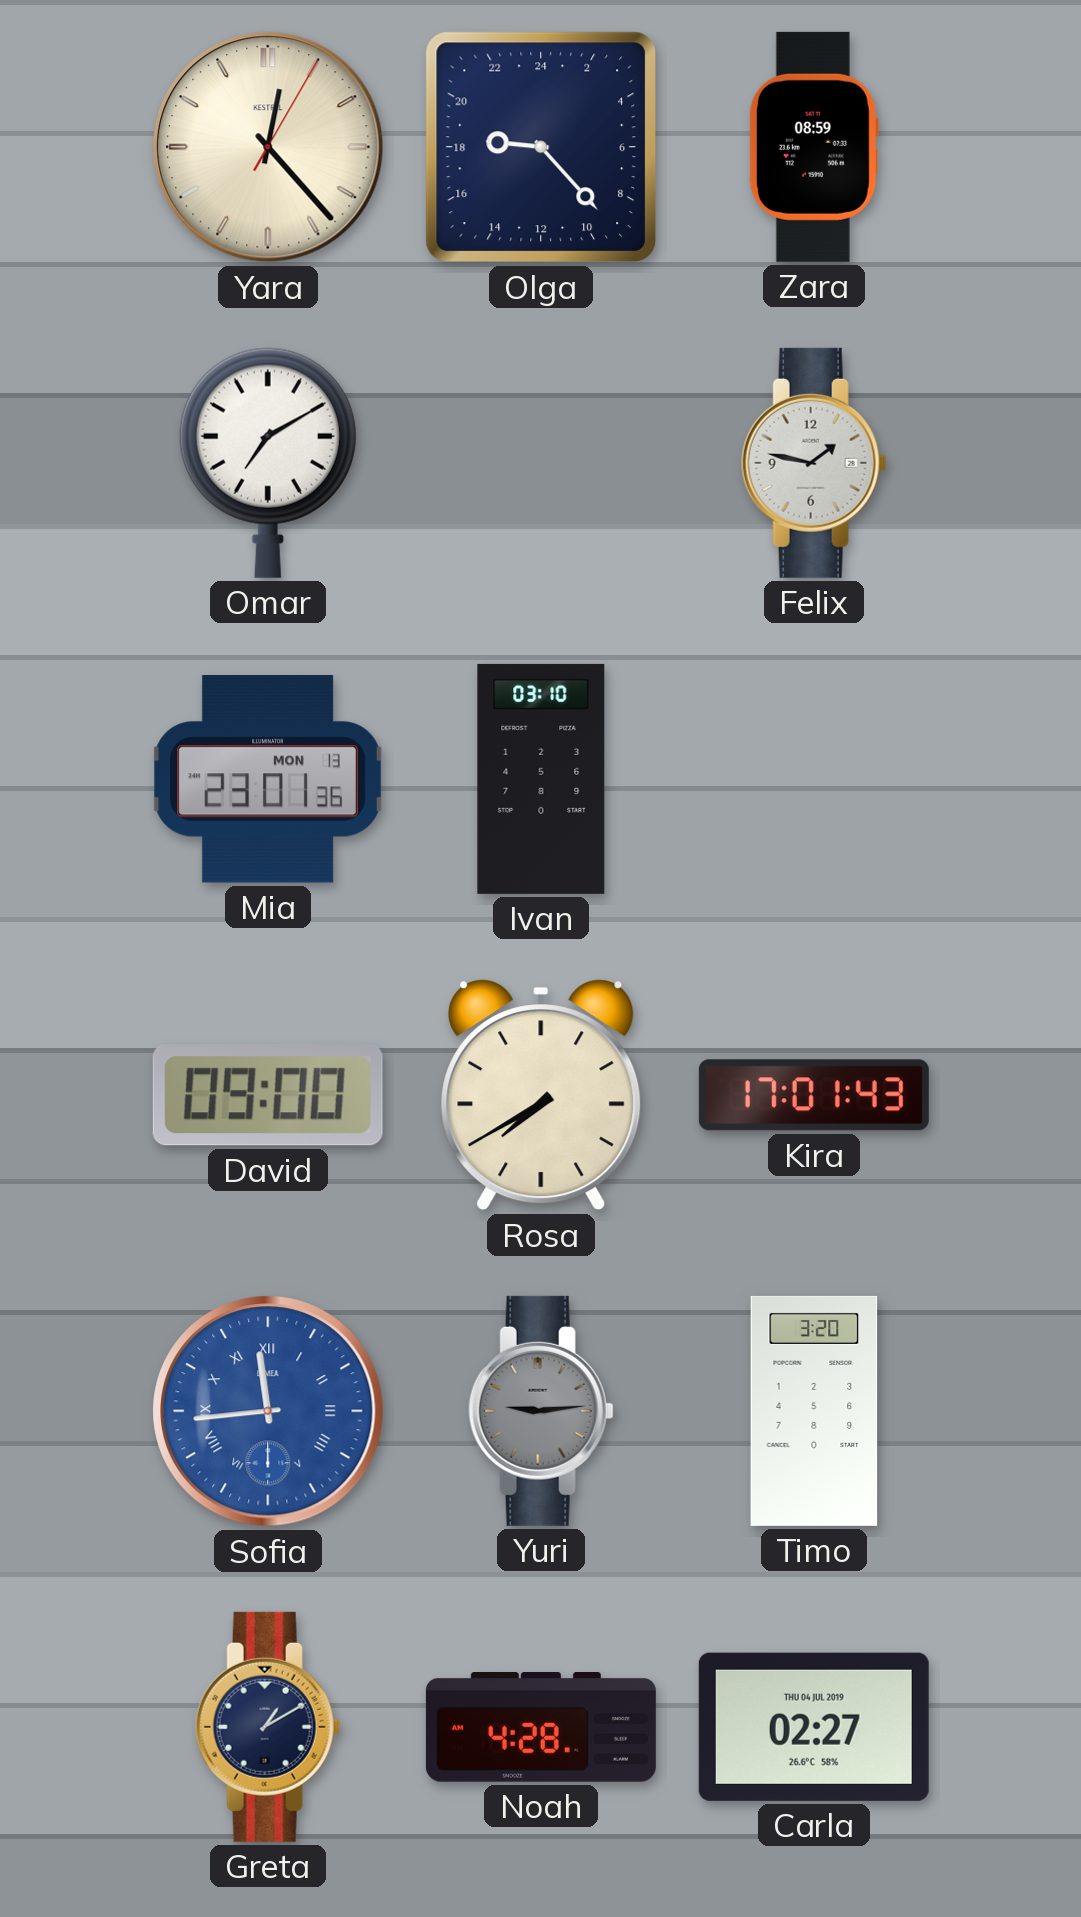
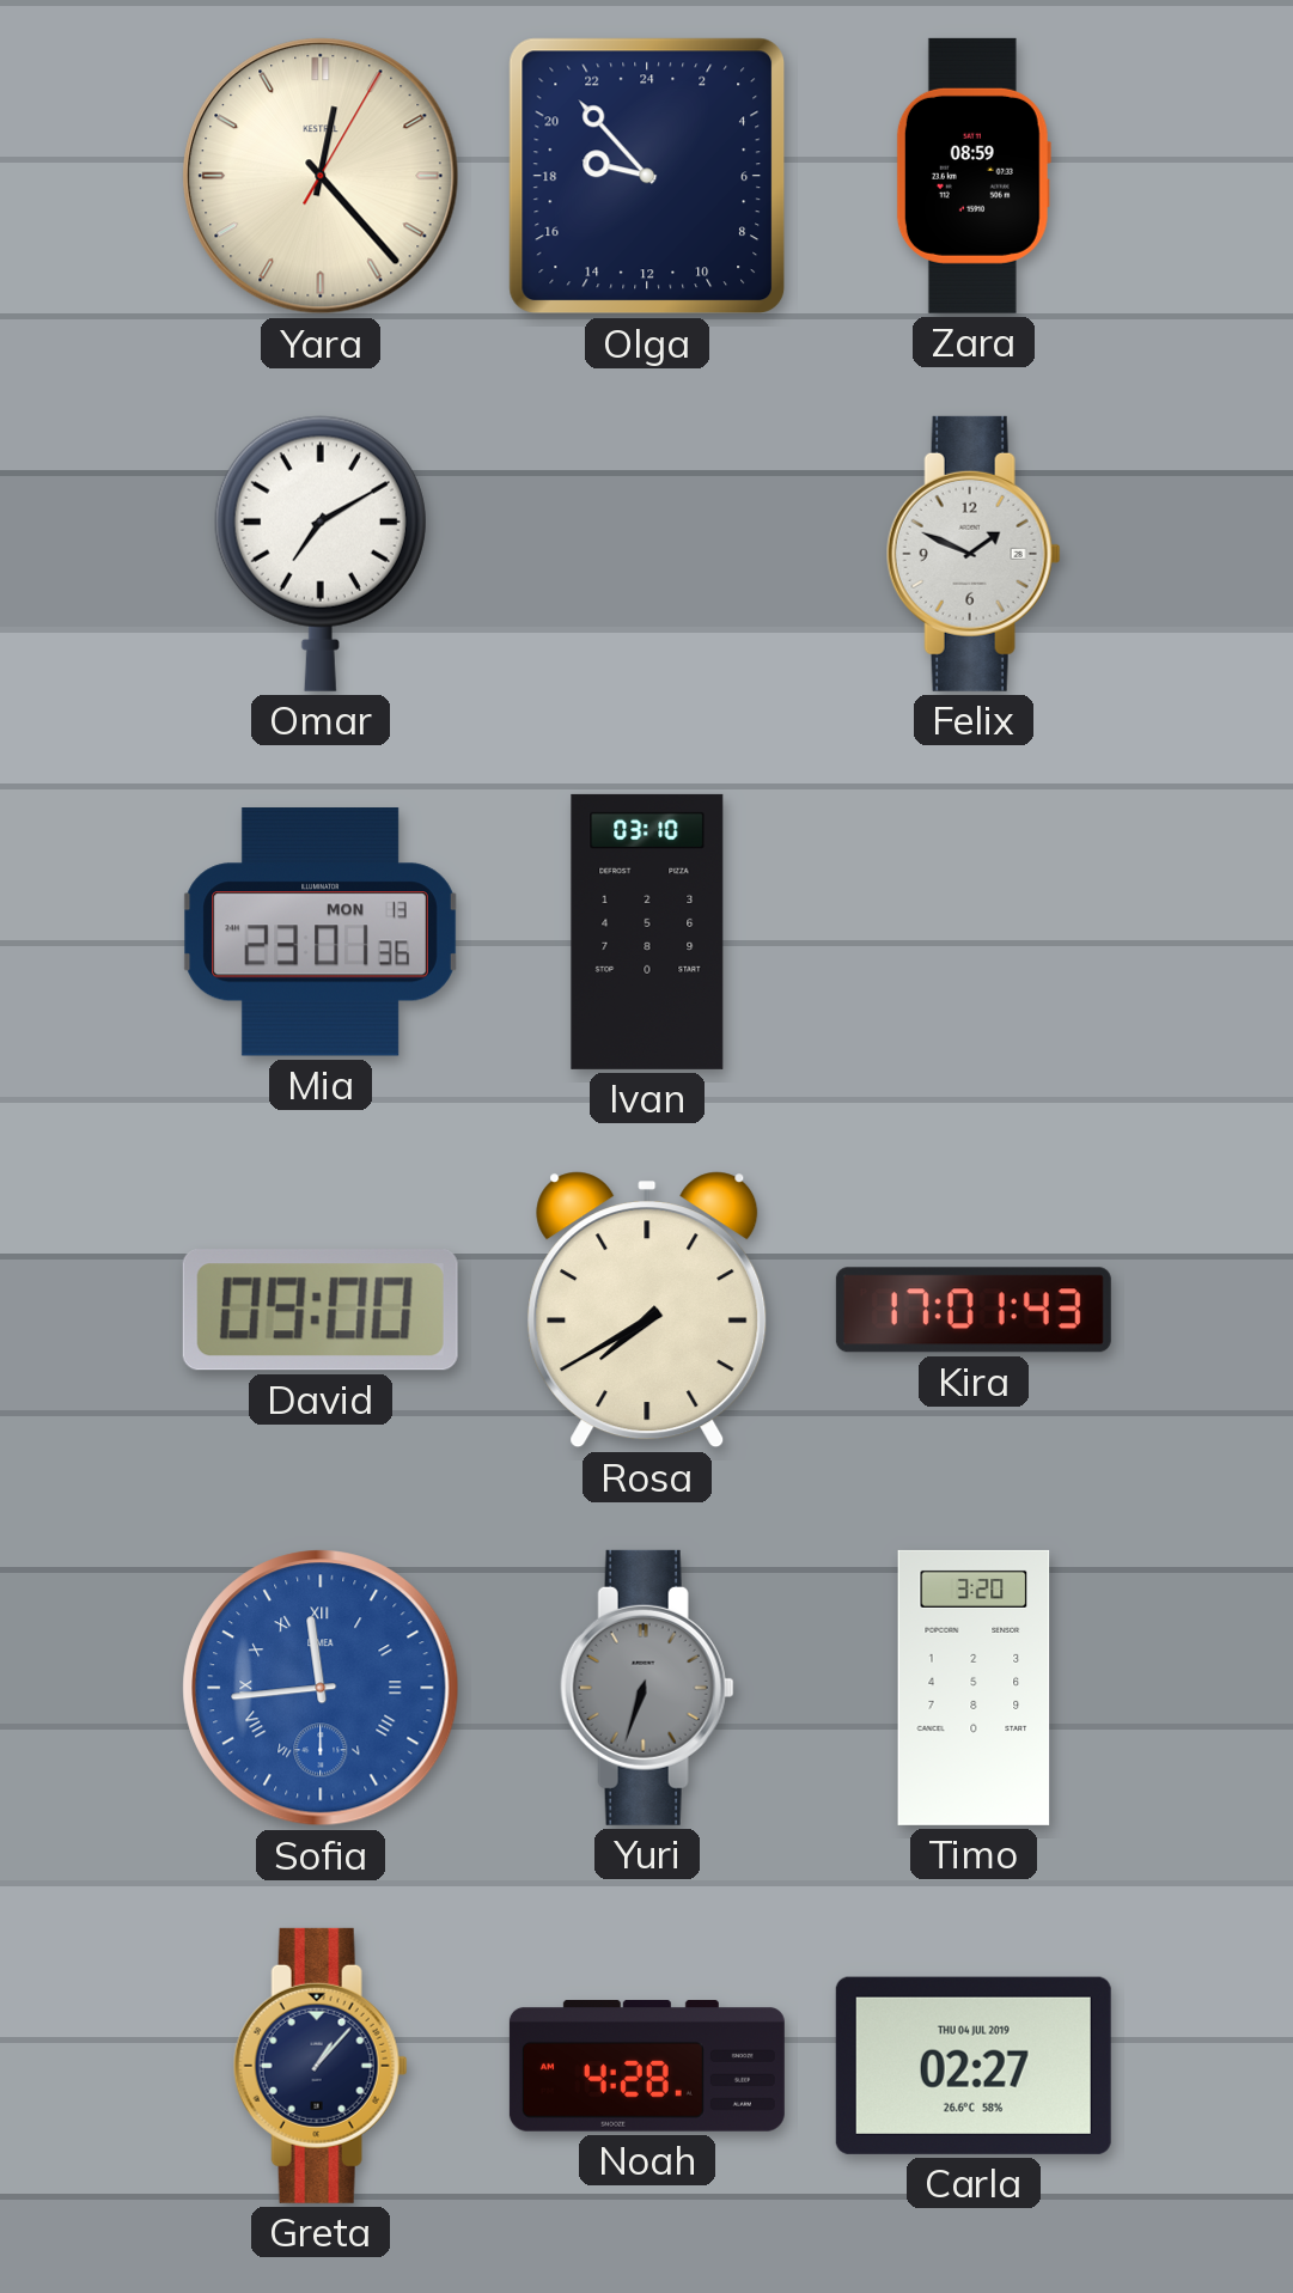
Olga: 18:23 -> 18:53 (647, 176)
Felix: 1:47 -> 1:49 (974, 554)
Yuri: 9:14 -> 6:33 (647, 1688)
Greta: 1:10 -> 1:07 (321, 2066)
